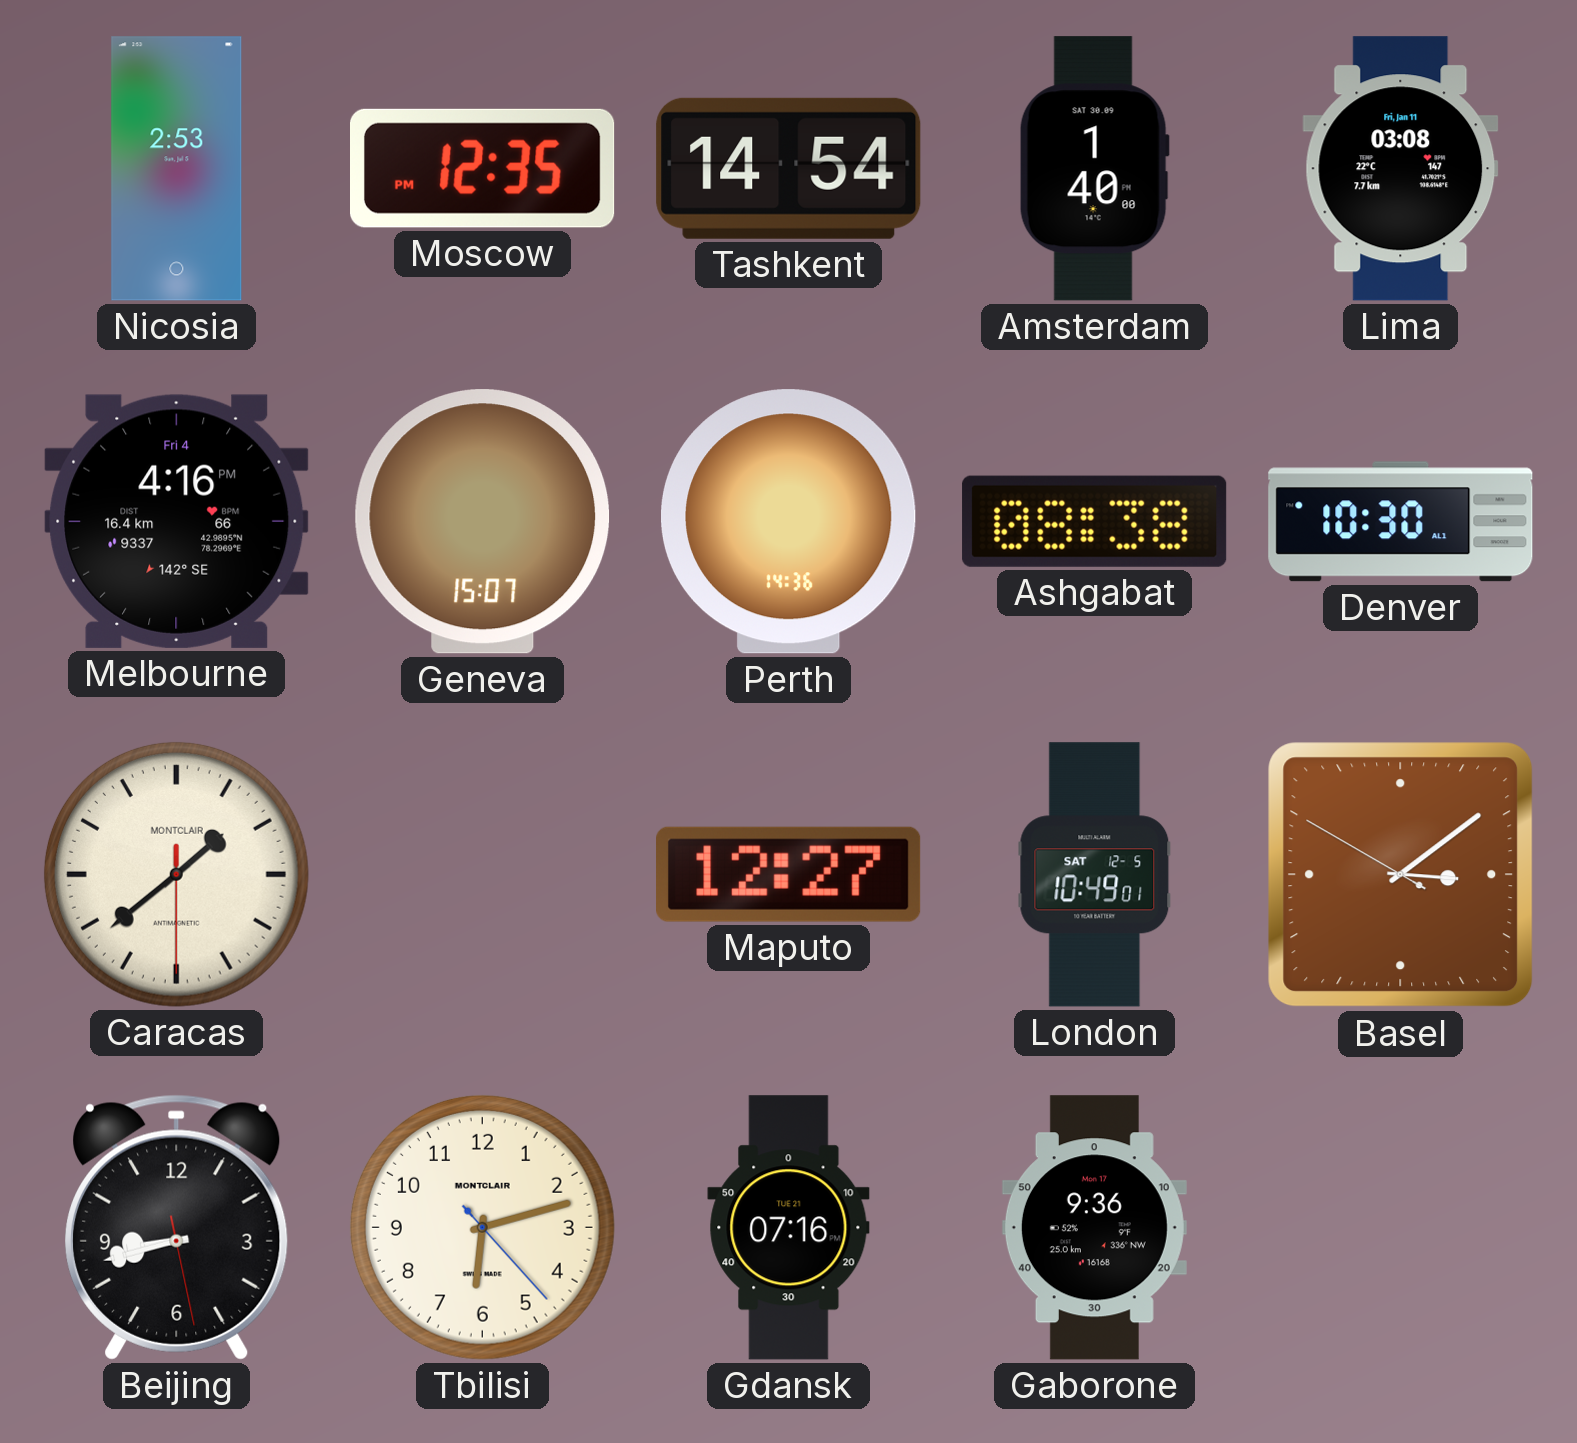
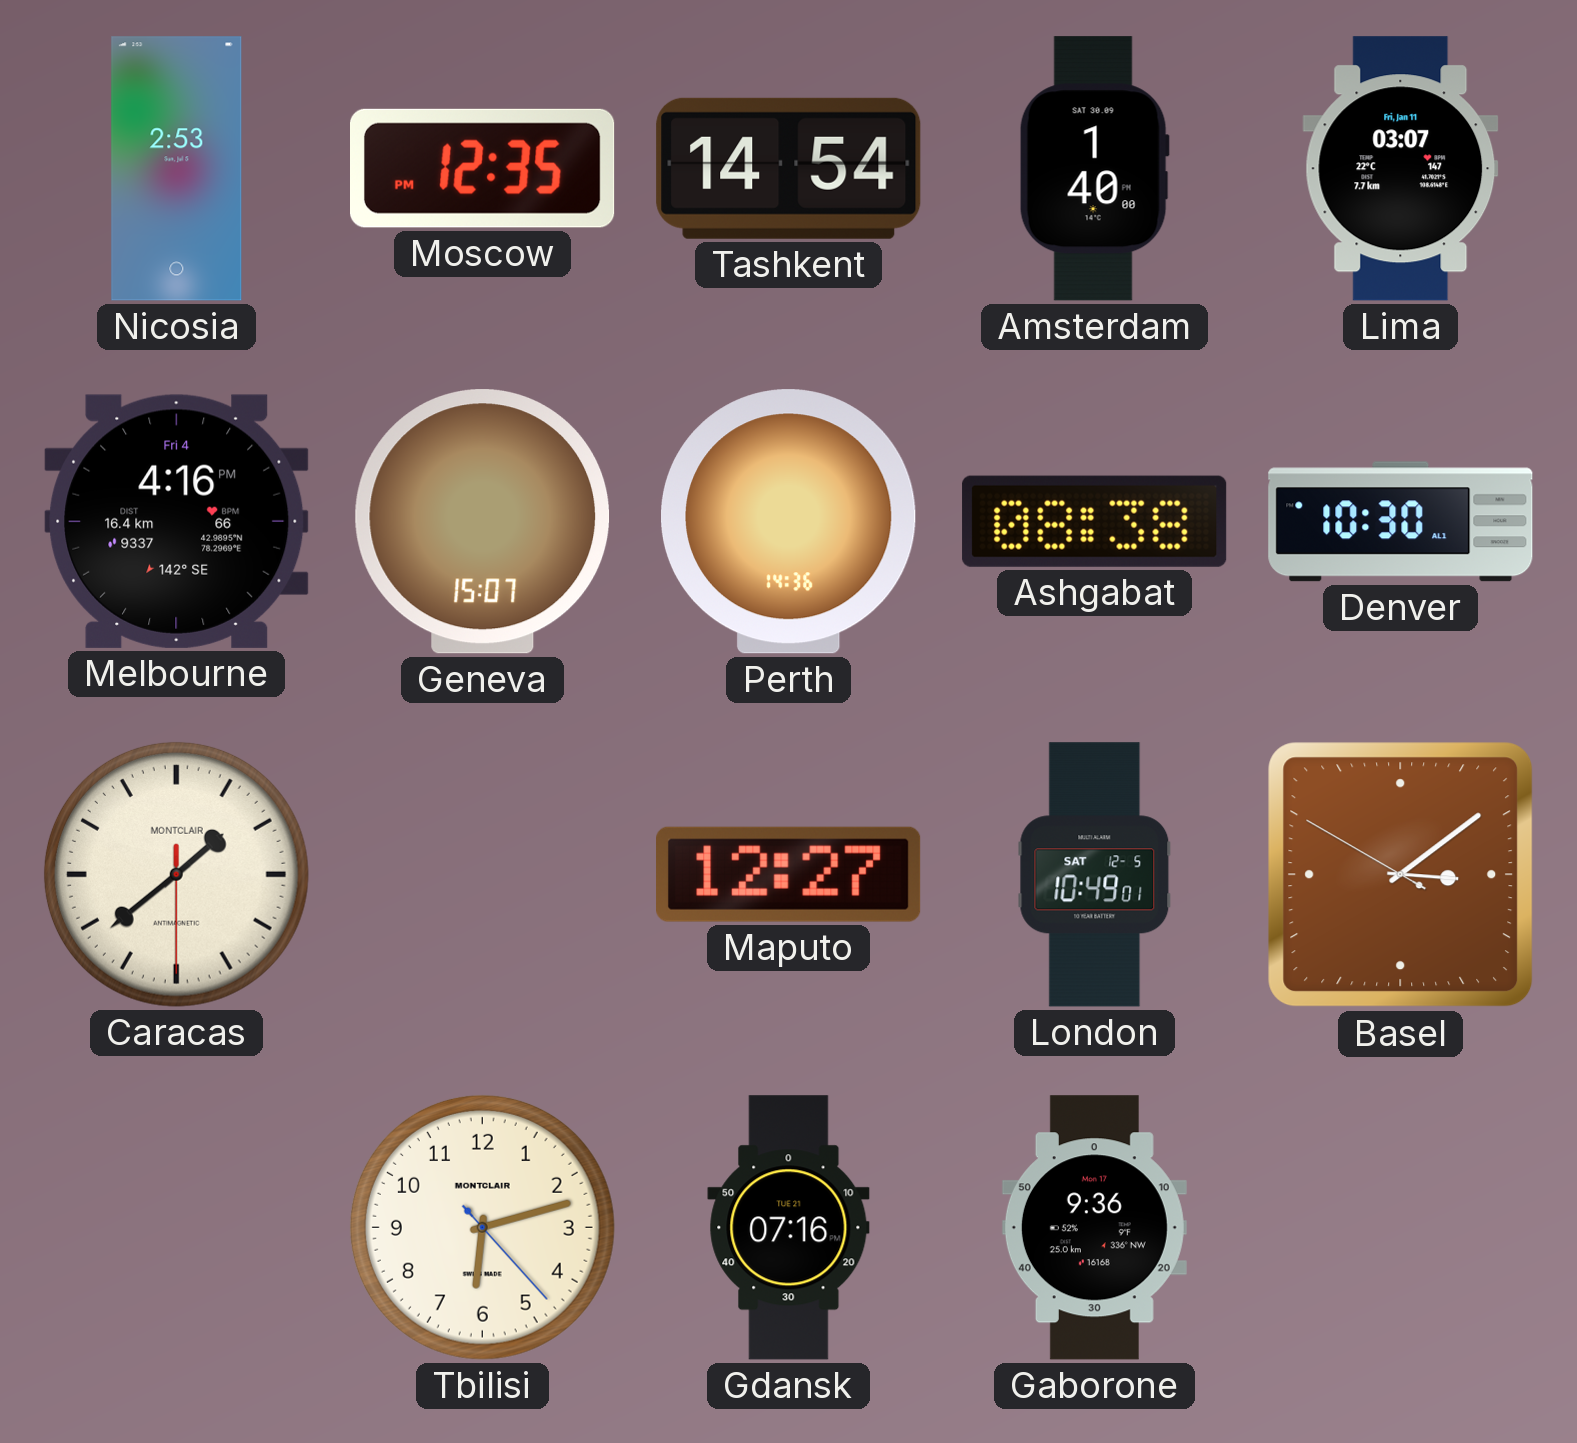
Lima: 03:08 -> 03:07 (1401, 169)
Beijing: 8:42 -> none (177, 1227)
